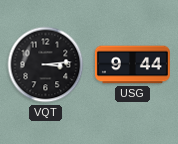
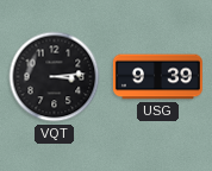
USG: 9:44 -> 9:39 (157, 77)
